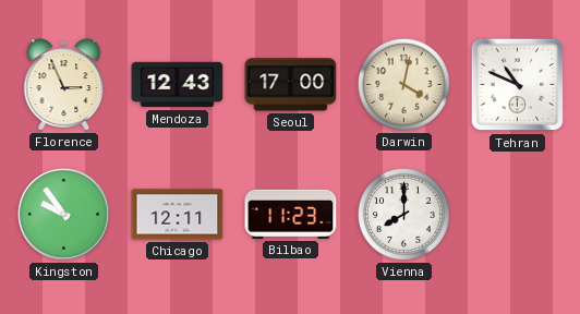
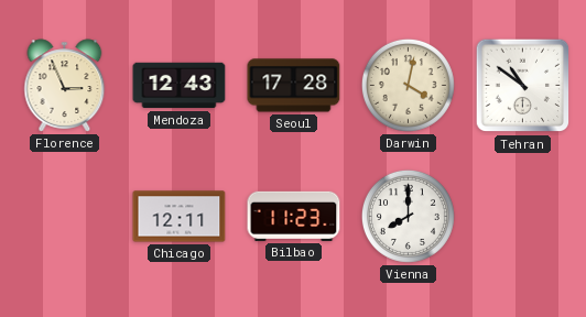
Seoul: 17:00 -> 17:28 (294, 86)
Tehran: 10:49 -> 10:51 (523, 86)
Kingston: 9:54 -> none (64, 215)
